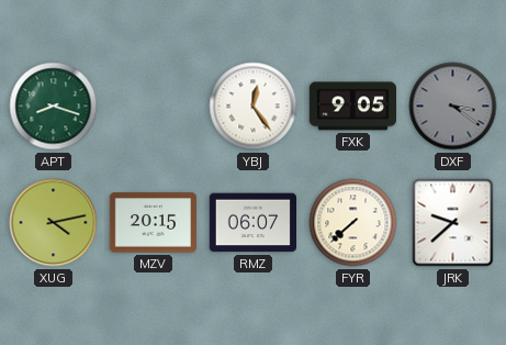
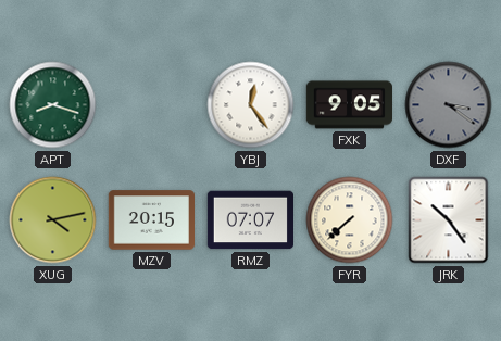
RMZ: 06:07 -> 07:07 (250, 220)
JRK: 9:38 -> 10:24 (449, 220)
